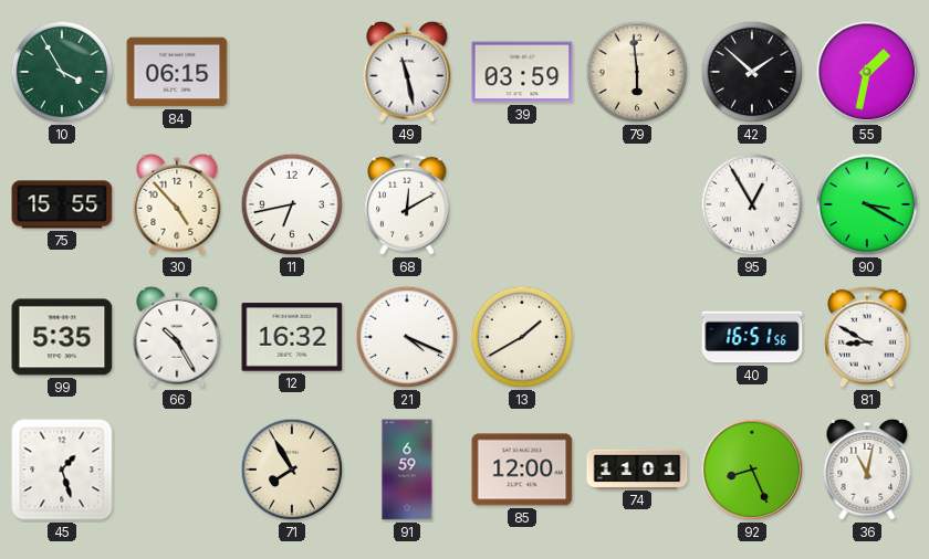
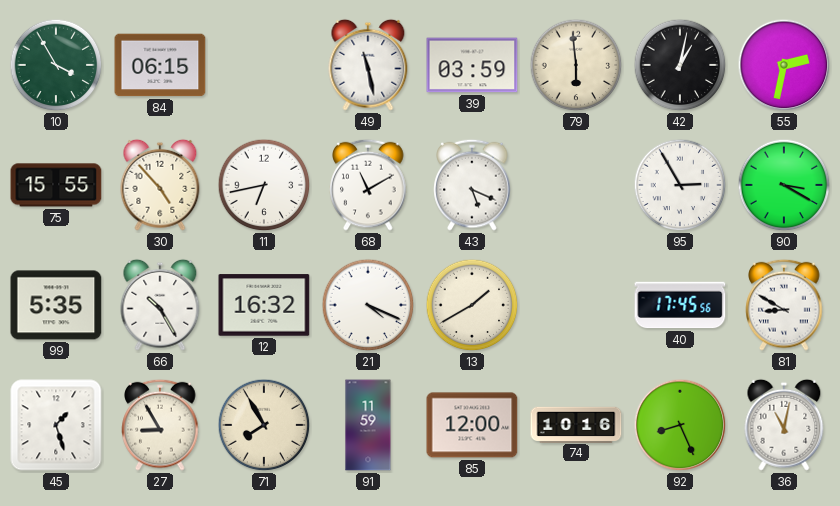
42: 1:52 -> 1:02 (680, 65)
55: 1:32 -> 2:32 (784, 65)
68: 12:10 -> 11:10 (368, 185)
43: none -> 5:19 (472, 185)
95: 12:55 -> 2:55 (680, 185)
40: 16:51 -> 17:45 (680, 305)
27: none -> 8:55 (160, 425)
91: 6:59 -> 11:59 (368, 425)
74: 11:01 -> 10:16 (576, 424)
